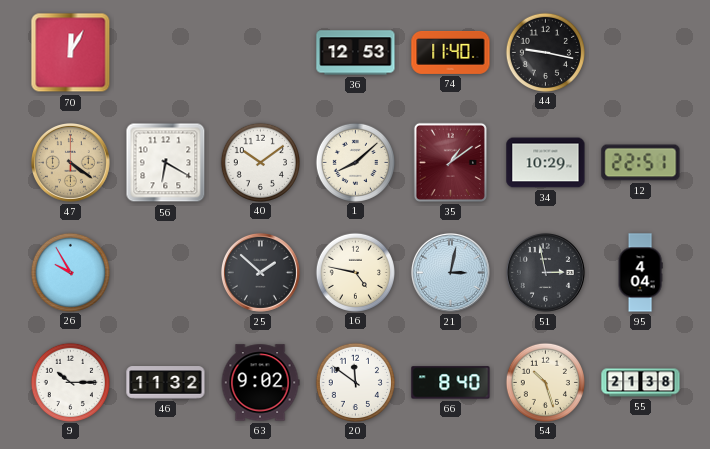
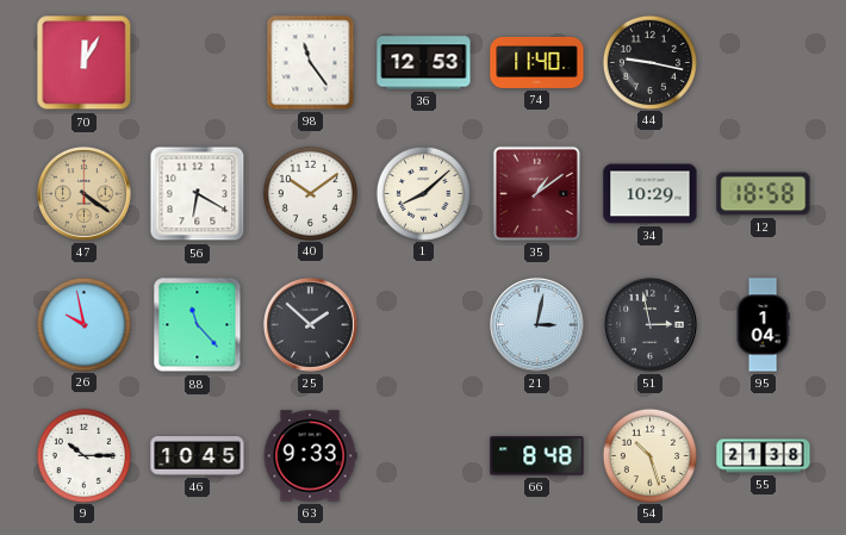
98: none -> 11:24 (311, 63)
12: 22:51 -> 18:58 (764, 194)
26: 9:55 -> 9:58 (83, 324)
88: none -> 11:23 (198, 325)
16: 4:47 -> none (355, 272)
95: 4:04 -> 1:04 (763, 325)
46: 11:32 -> 10:45 (198, 456)
63: 9:02 -> 9:33 (310, 456)
20: 11:51 -> none (355, 382)
66: 8:40 -> 8:48 (537, 456)
